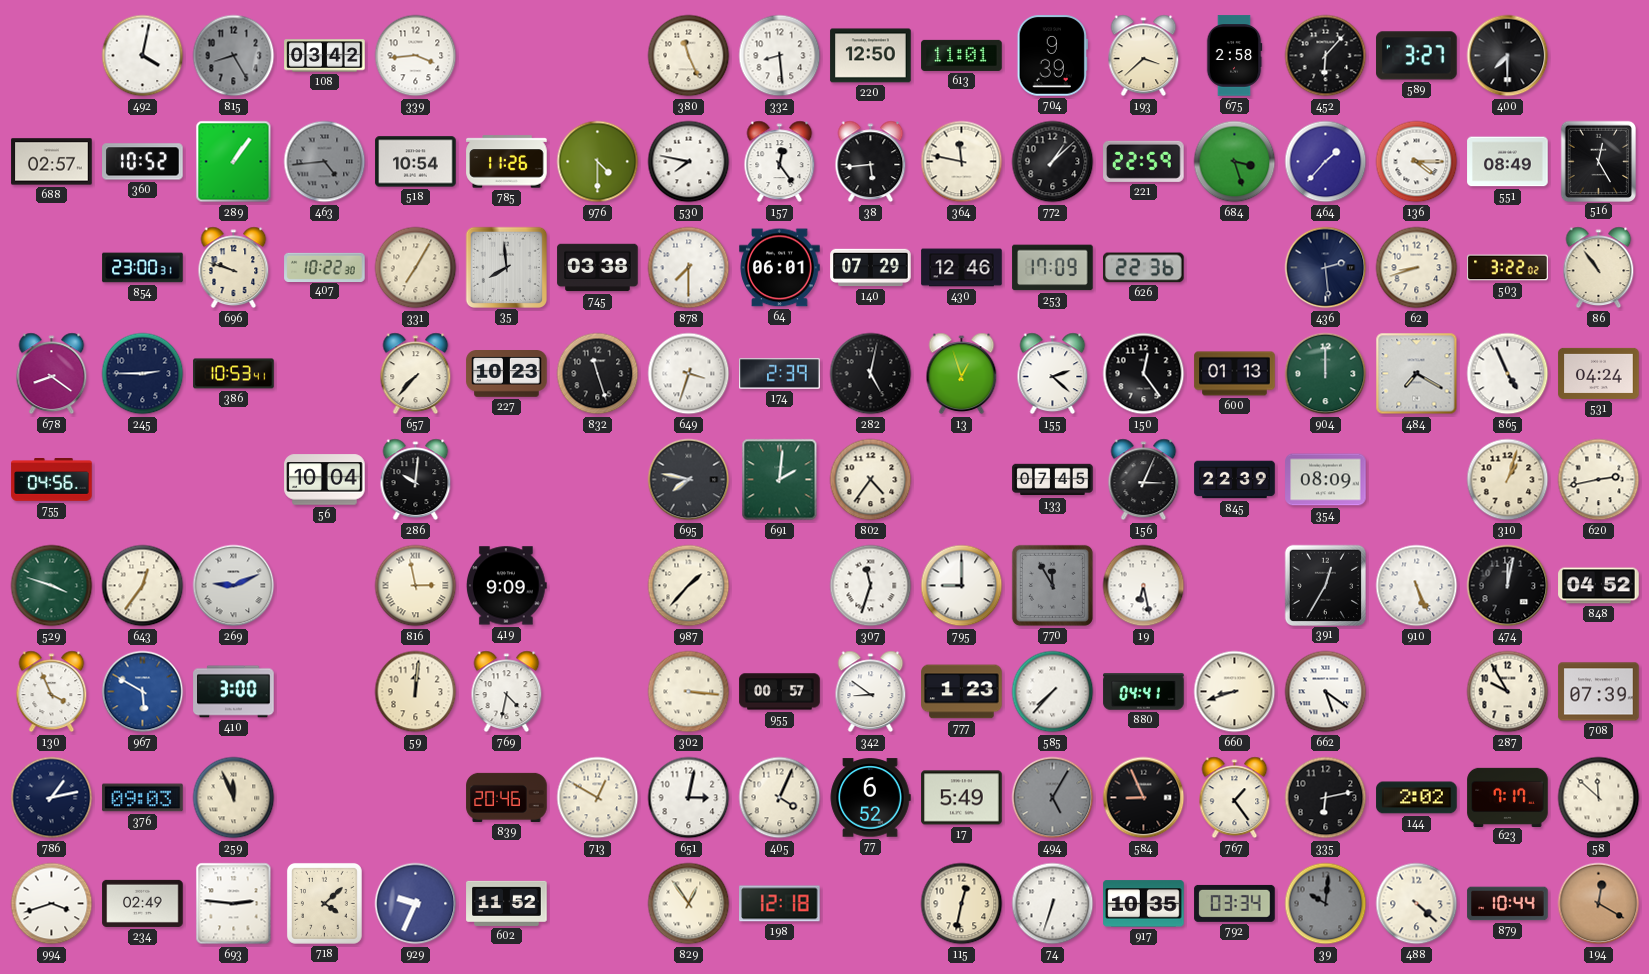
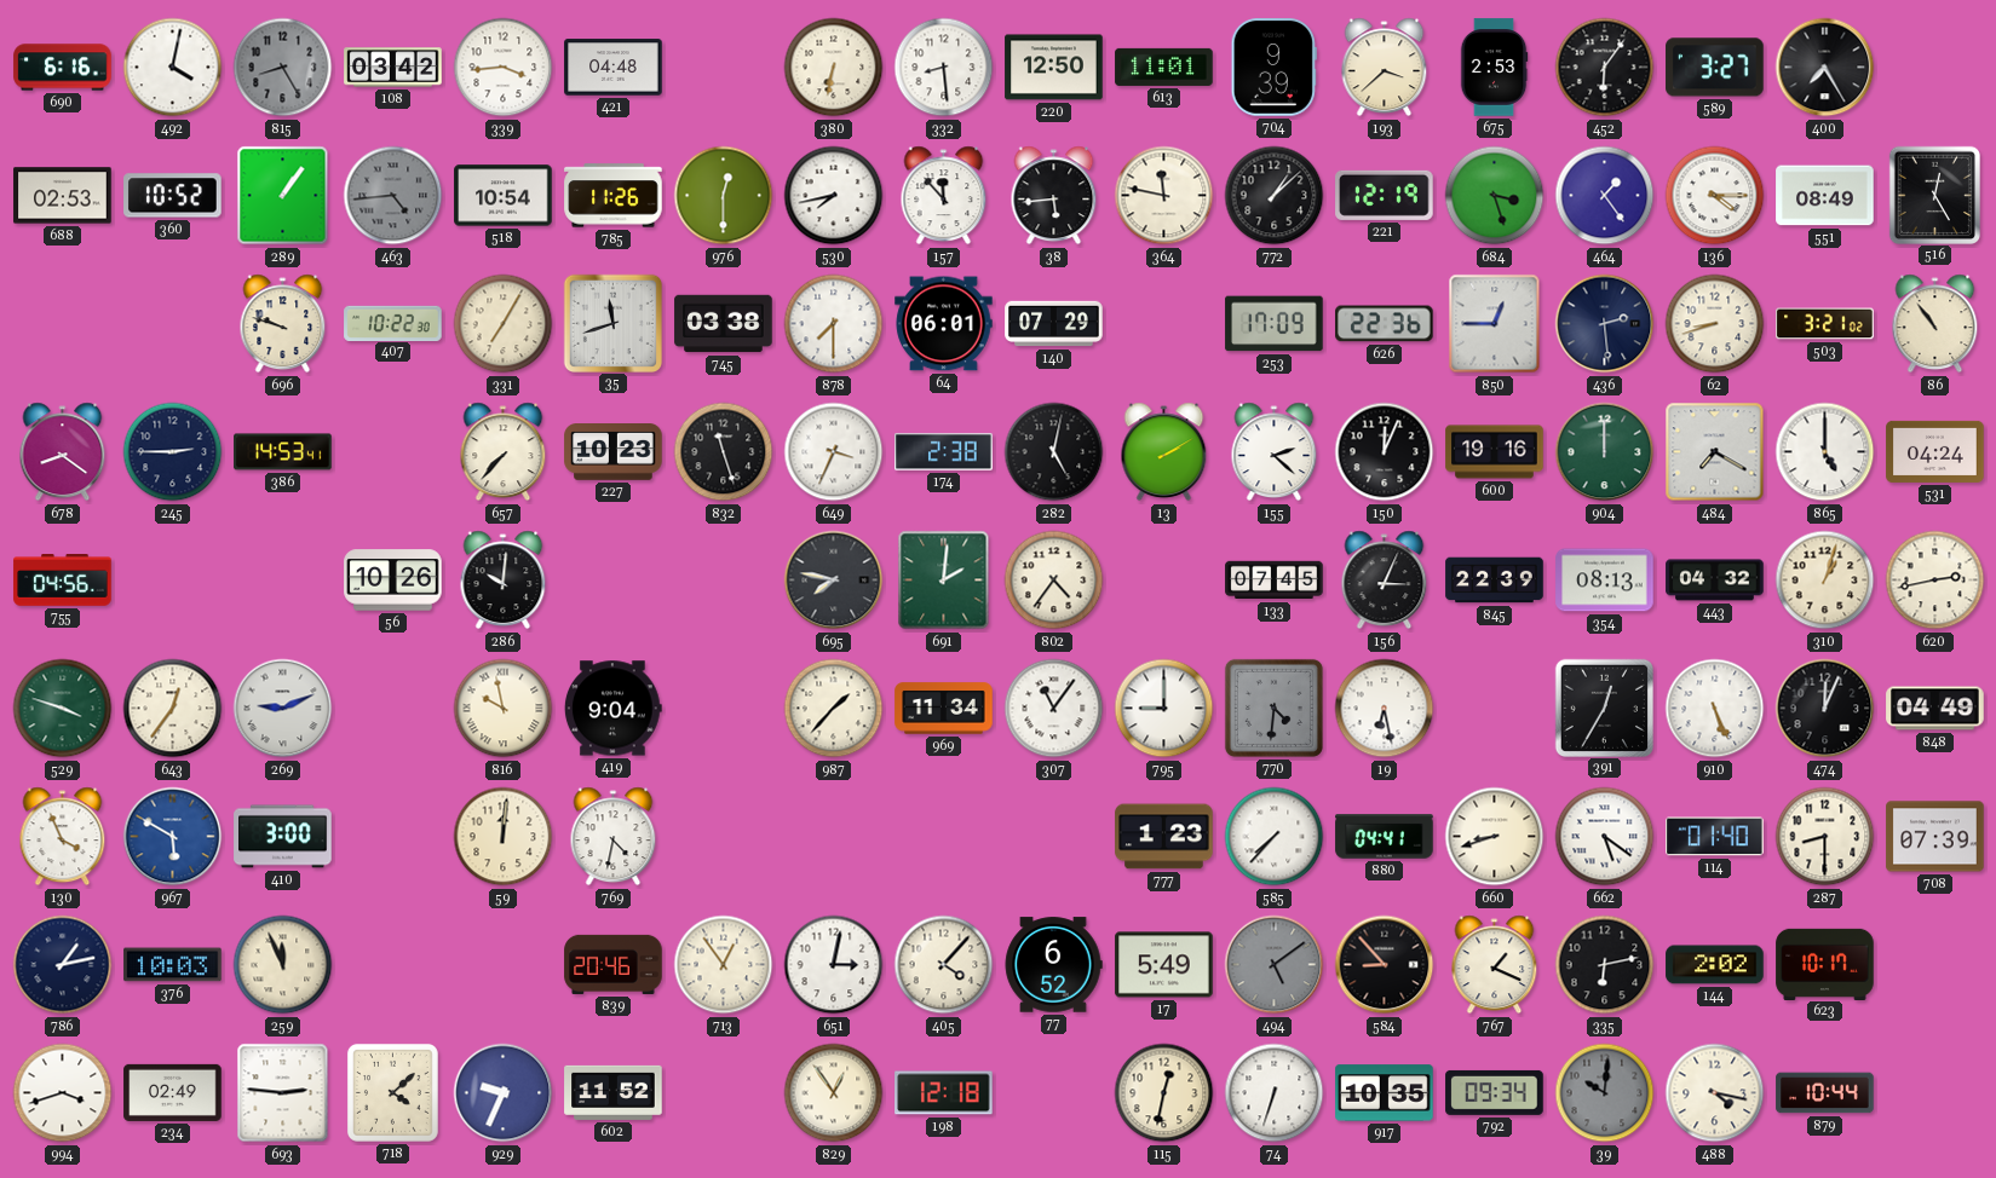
690: none -> 6:16 (63, 68)
421: none -> 04:48 (614, 68)
380: 11:26 -> 6:32 (834, 68)
675: 2:58 -> 2:53 (1494, 68)
452: 6:07 -> 6:06 (1605, 68)
400: 7:30 -> 7:25 (1825, 68)
688: 02:57 -> 02:53 (63, 196)
976: 4:30 -> 12:30 (724, 196)
530: 7:47 -> 7:43 (834, 196)
157: 12:24 -> 11:53 (944, 196)
221: 22:59 -> 12:19 (1385, 195)
464: 1:37 -> 1:24 (1605, 196)
854: 23:00 -> none (143, 268)
35: 7:59 -> 11:42 (612, 323)
430: 12:46 -> none (962, 268)
850: none -> 12:45 (1495, 324)
503: 3:22 -> 3:21 (1825, 324)
386: 10:53 -> 14:53 (283, 452)
649: 3:33 -> 3:34 (834, 452)
174: 2:39 -> 2:38 (944, 452)
13: 12:57 -> 2:10 (1164, 452)
150: 12:24 -> 12:04 (1385, 452)
600: 01:13 -> 19:16 (1495, 452)
865: 4:56 -> 5:00 (1825, 452)
56: 10:04 -> 10:26 (393, 581)
354: 08:09 -> 08:13 (1605, 581)
443: none -> 04:32 (1715, 581)
816: 2:58 -> 9:58 (504, 709)
419: 9:09 -> 9:04 (612, 709)
969: none -> 11:34 (944, 709)
307: 11:33 -> 11:06 (1054, 709)
770: 11:55 -> 4:31 (1273, 708)
474: 12:02 -> 12:04 (1825, 709)
848: 04:52 -> 04:49 (1935, 709)
302: 3:16 -> none (689, 692)
955: 00:57 -> none (780, 692)
342: 8:51 -> none (871, 692)
114: none -> 01:40 (1715, 837)
287: 9:55 -> 8:30 (1825, 837)
376: 09:03 -> 10:03 (173, 965)
713: 12:50 -> 12:54 (724, 965)
405: 4:04 -> 4:07 (944, 965)
494: 5:05 -> 5:09 (1275, 965)
584: 8:56 -> 8:53 (1385, 965)
767: 1:24 -> 1:19 (1495, 965)
623: 7:17 -> 10:17 (1825, 964)
58: 11:52 -> none (1599, 798)
792: 03:34 -> 09:34 (1495, 1092)
488: 4:22 -> 4:17 (1715, 1093)
194: 12:20 -> none (1599, 904)
